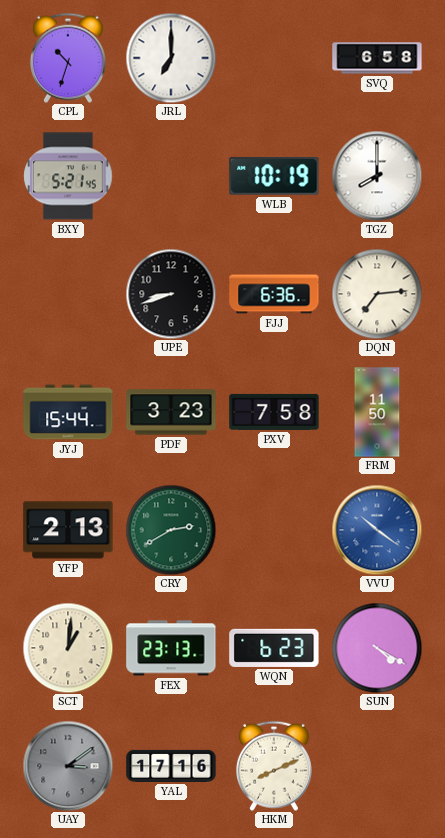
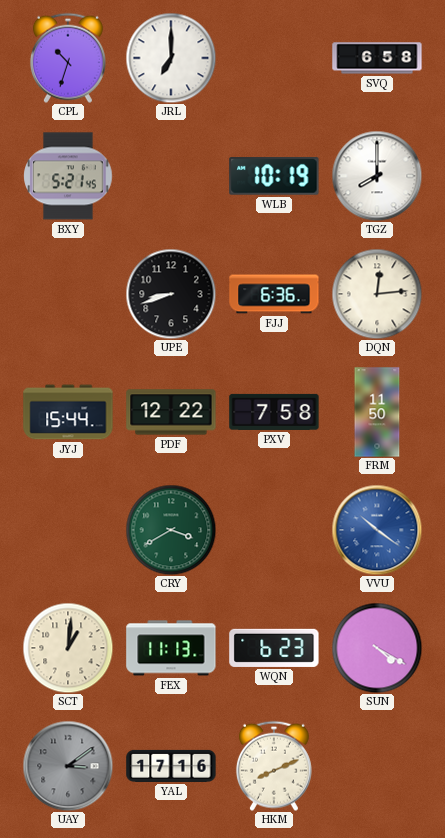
DQN: 7:14 -> 12:14 (377, 294)
PDF: 3:23 -> 12:22 (171, 412)
YFP: 2:13 -> none (68, 530)
CRY: 2:40 -> 3:40 (171, 530)
FEX: 23:13 -> 11:13 (171, 648)
